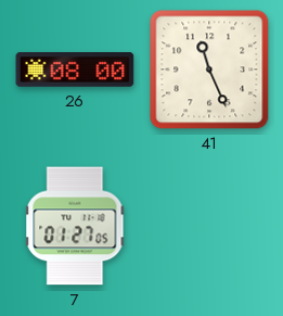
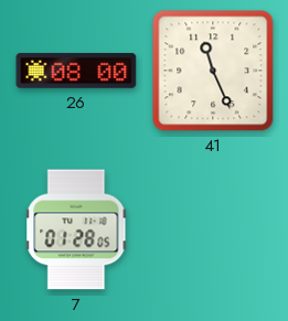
7: 01:27 -> 01:28 (76, 229)
